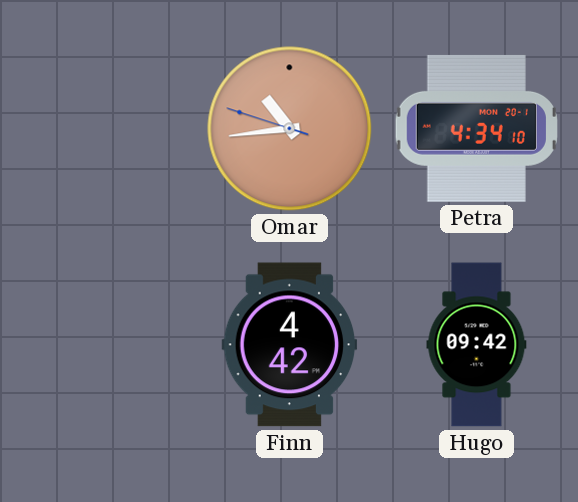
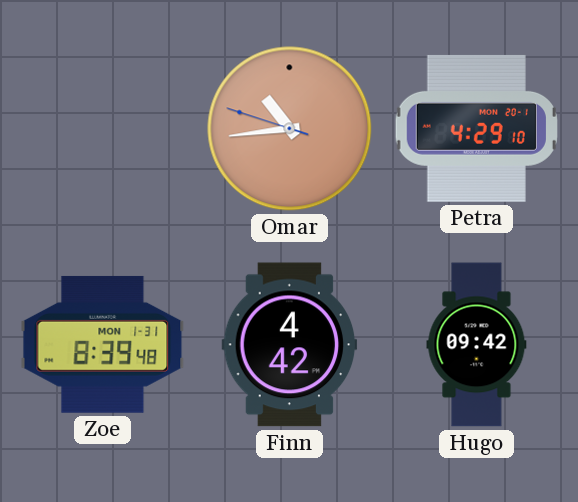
Petra: 4:34 -> 4:29 (476, 128)
Zoe: none -> 8:39 (103, 344)
